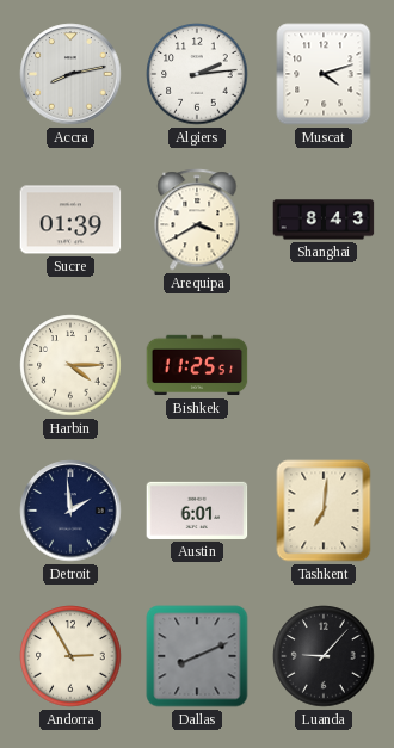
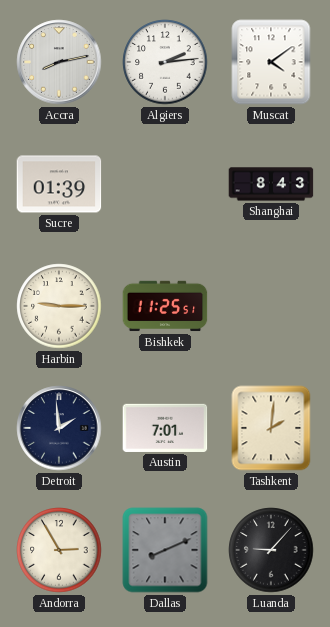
Muscat: 4:12 -> 4:09 (271, 62)
Arequipa: 3:40 -> none (197, 220)
Harbin: 4:15 -> 9:15 (59, 306)
Austin: 6:01 -> 7:01 (165, 428)
Tashkent: 7:01 -> 2:01 (271, 428)
